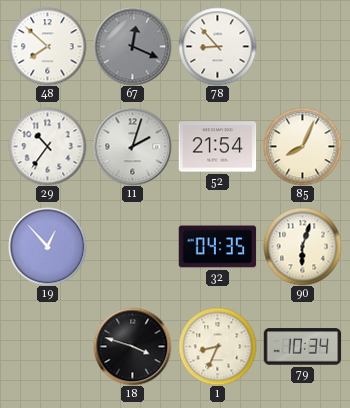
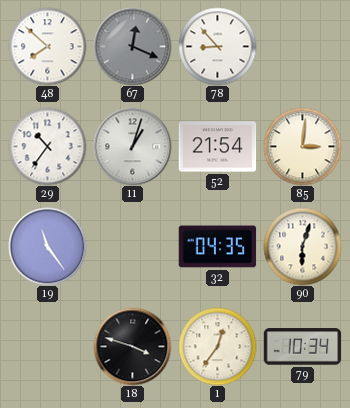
11: 2:03 -> 1:03 (132, 146)
85: 8:04 -> 3:01 (302, 146)
19: 12:53 -> 11:24 (47, 246)
1: 8:34 -> 12:36 (217, 346)
